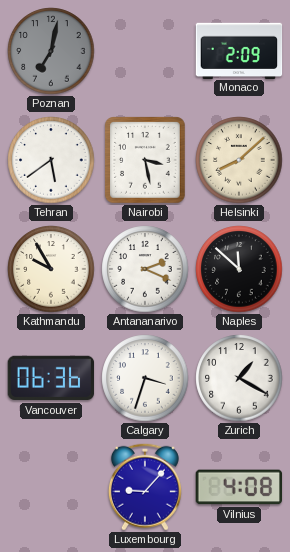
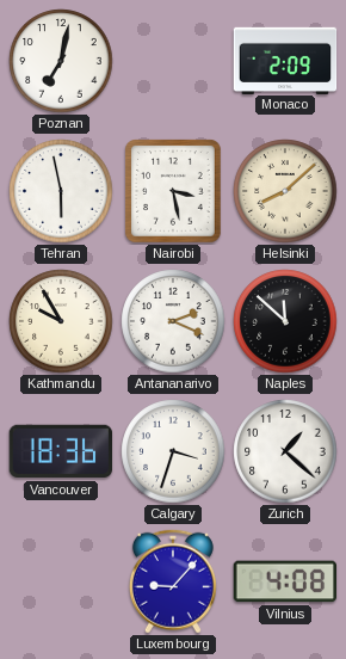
Poznan dial: grey -> white (61, 61)
Tehran: 5:39 -> 5:58 (61, 191)
Vancouver: 06:36 -> 18:36 (61, 451)
Zurich: 1:20 -> 1:22 (285, 451)
